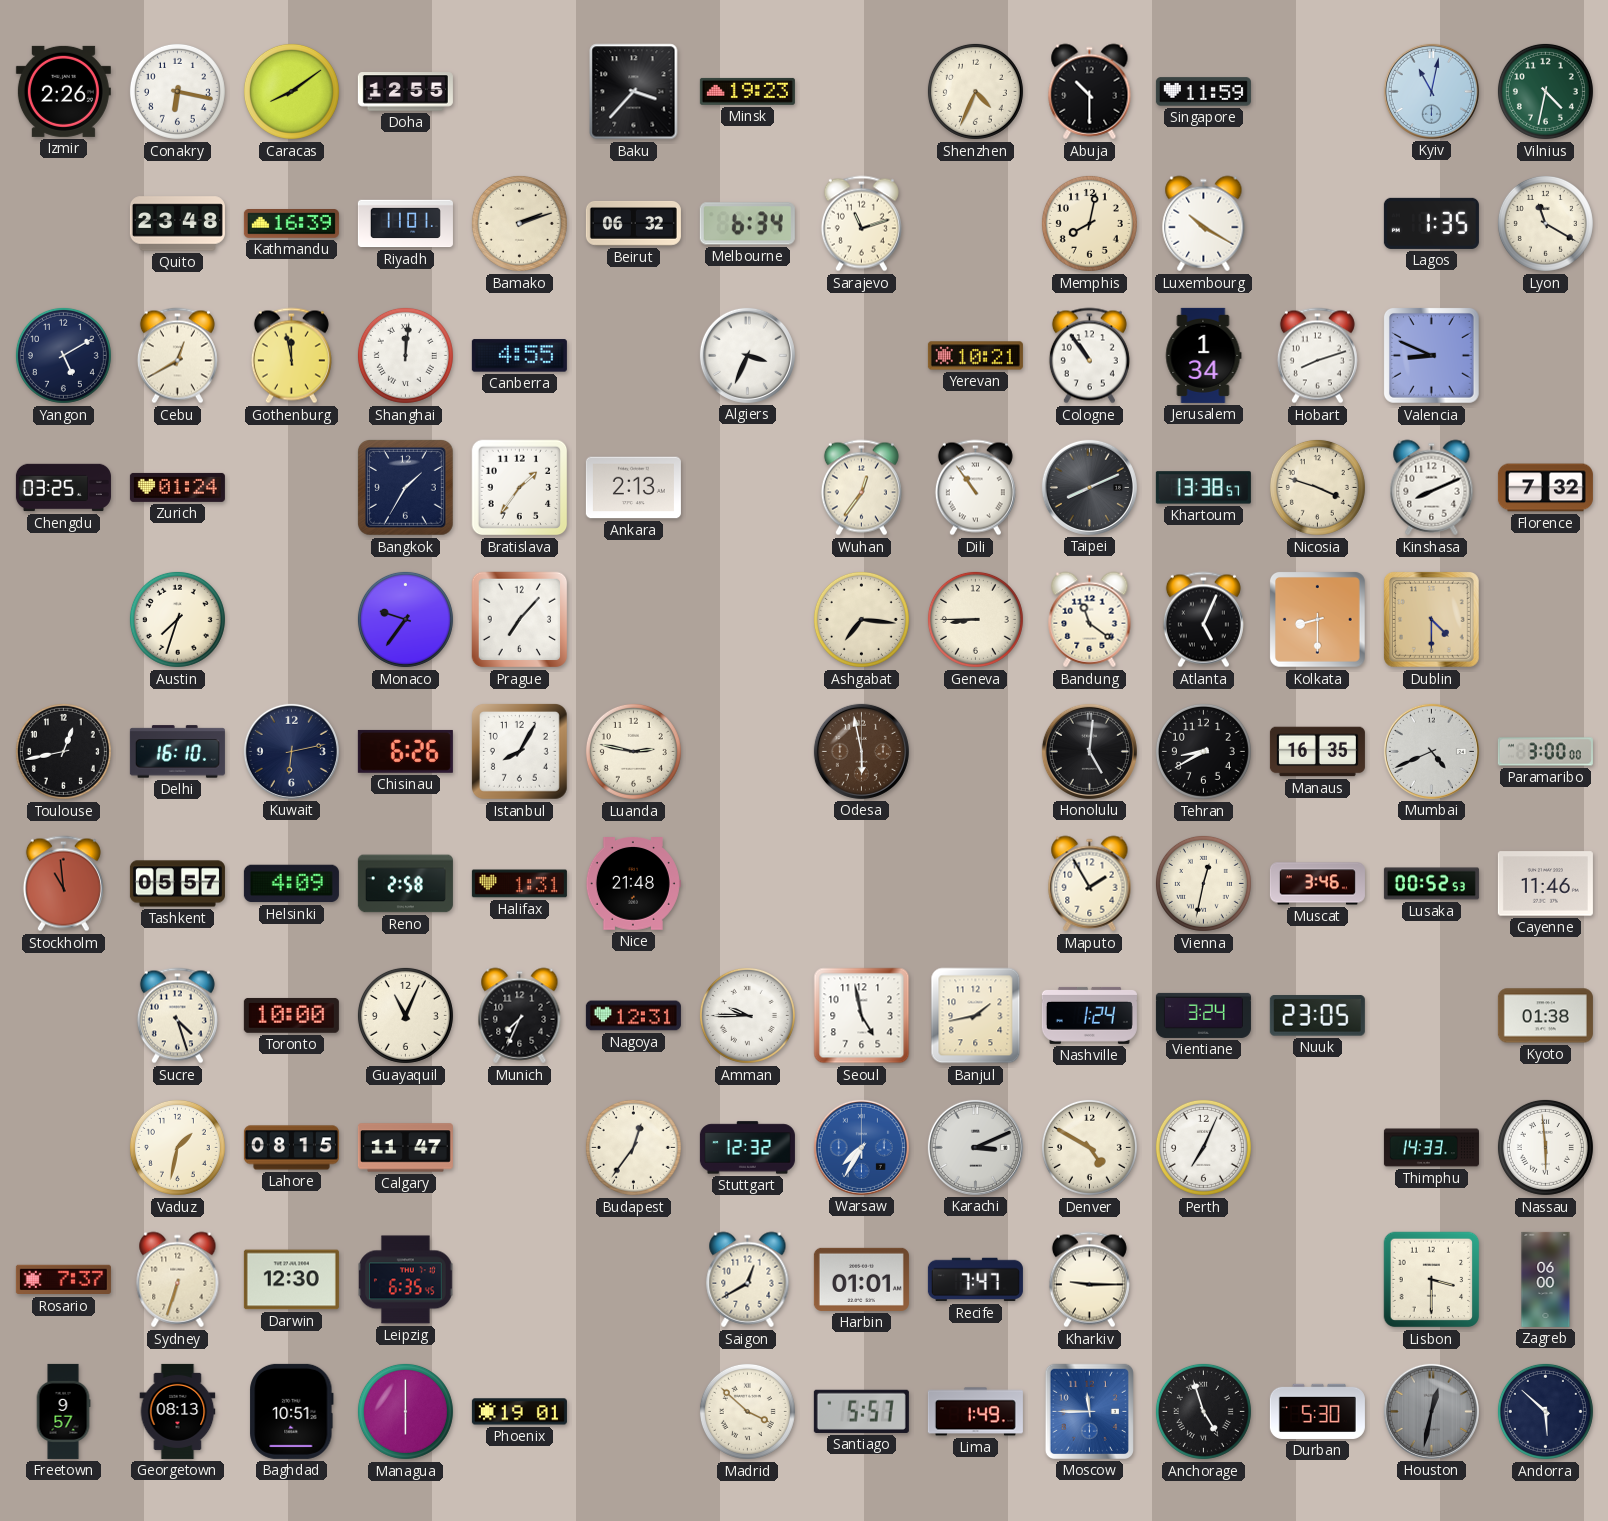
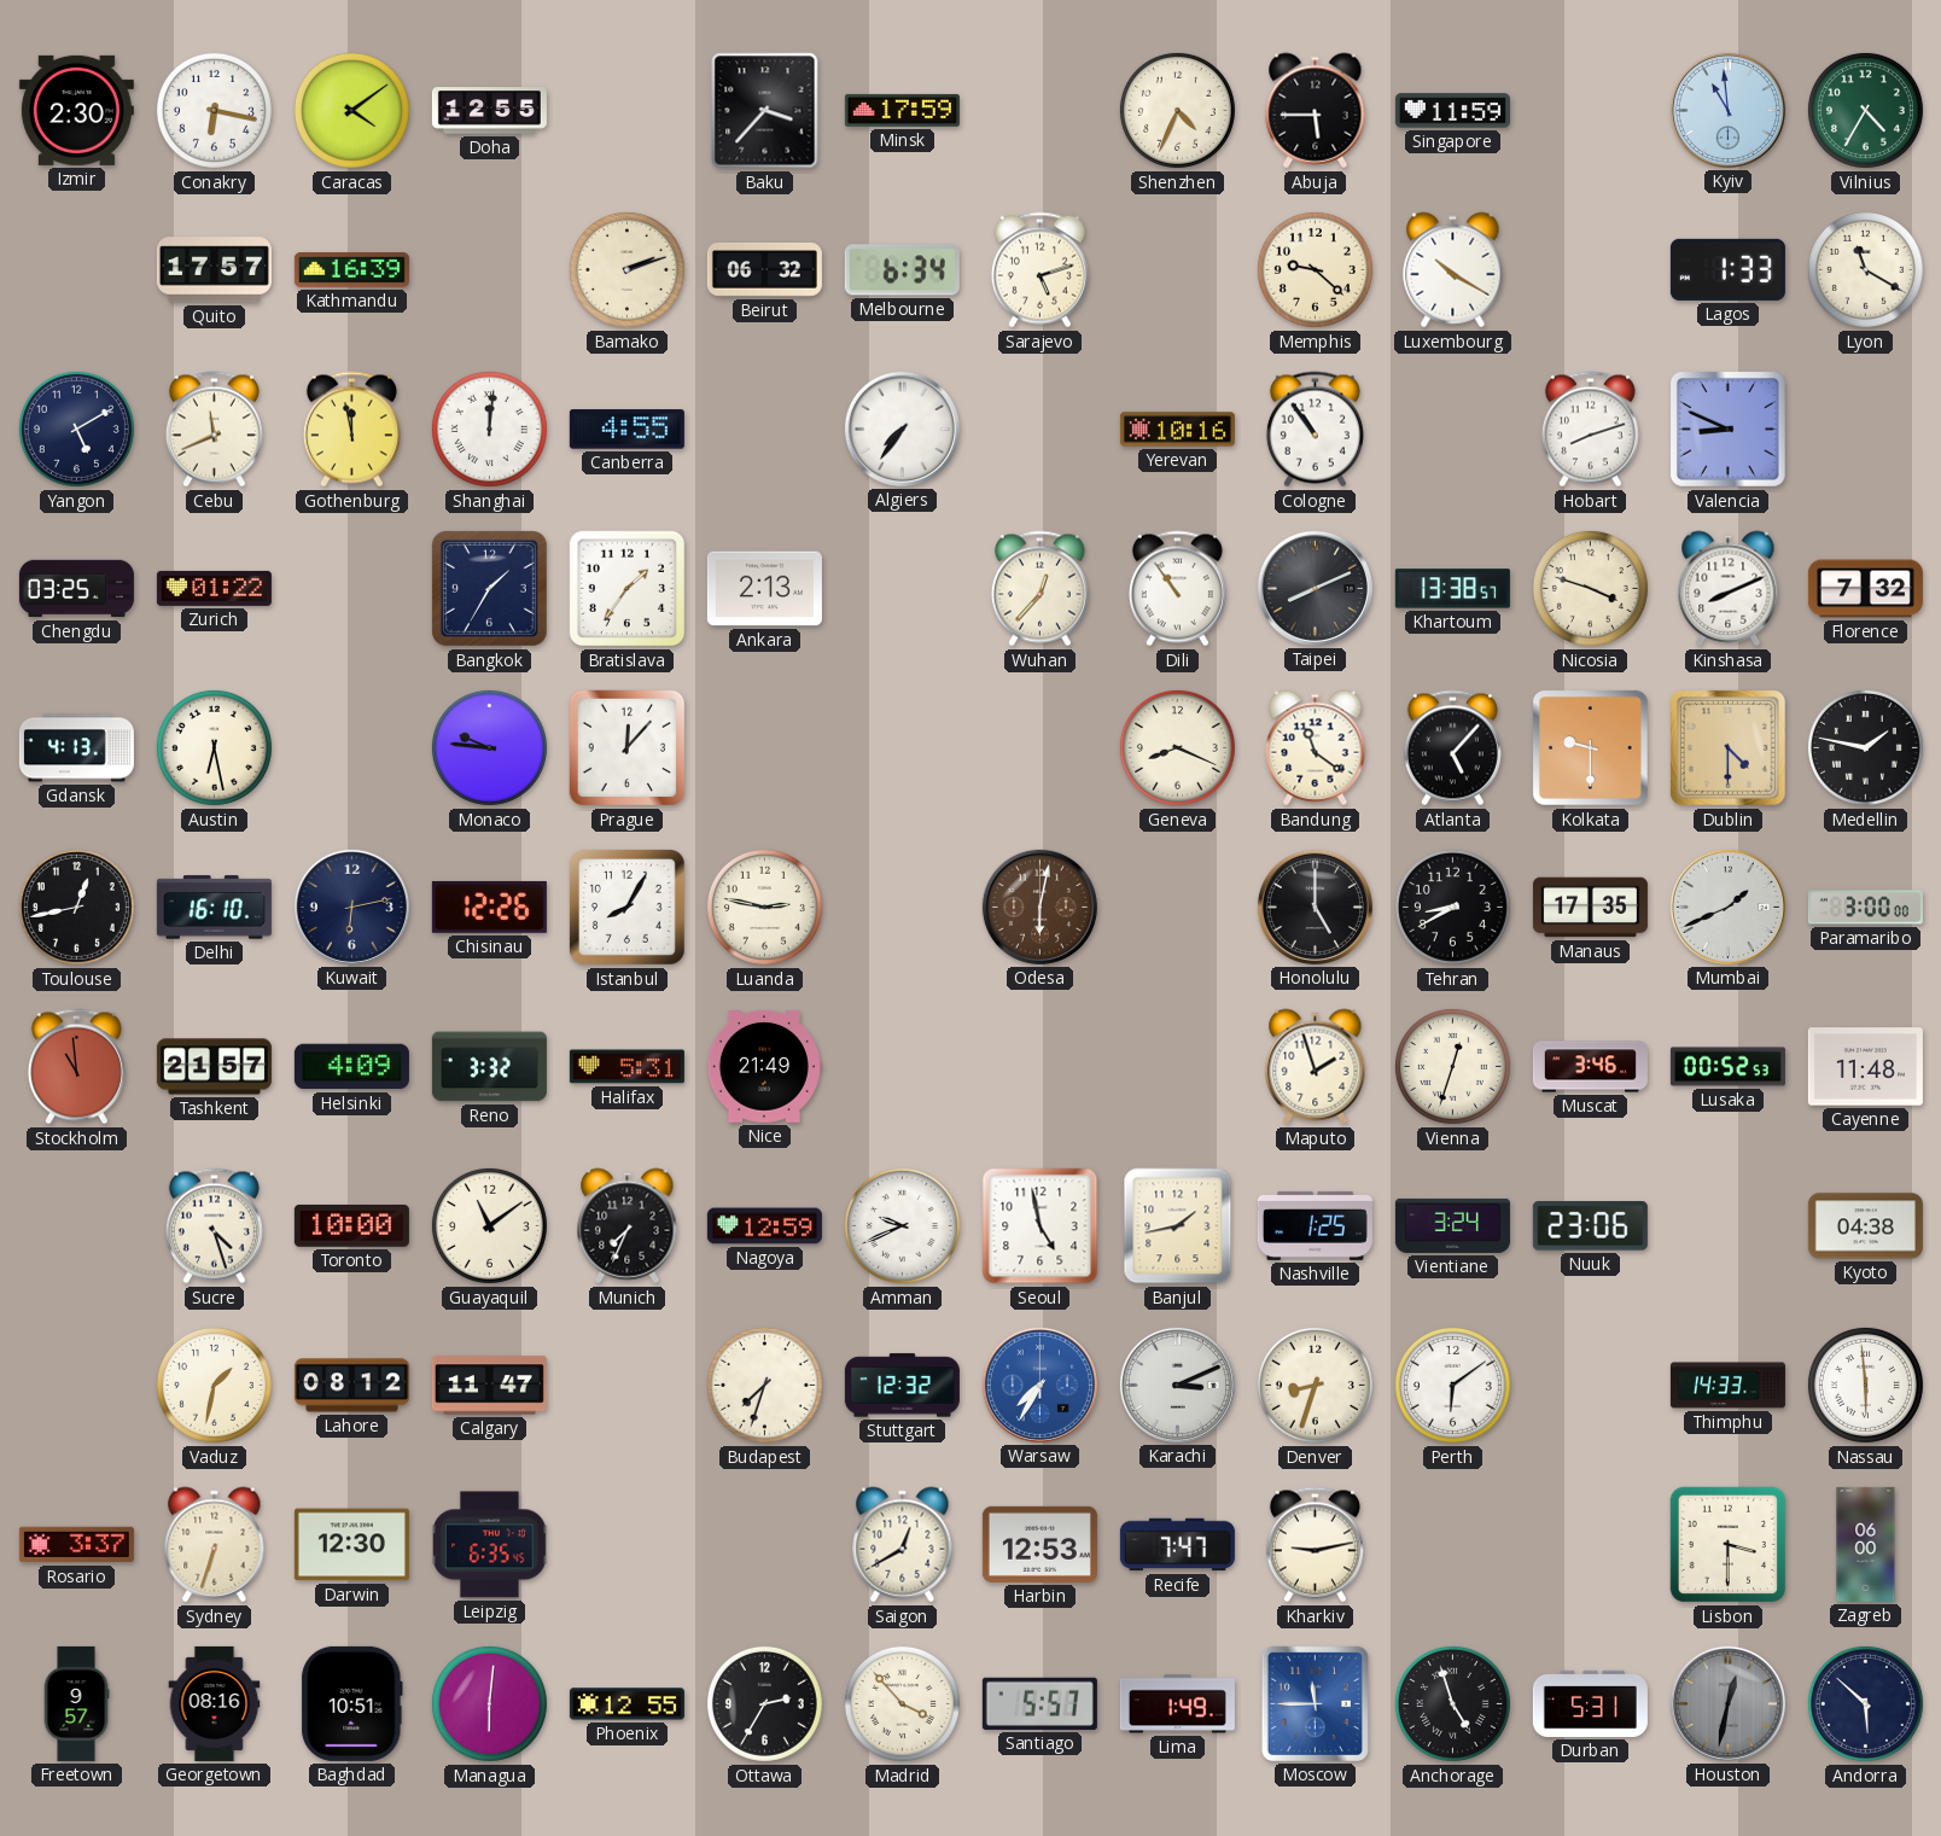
Izmir: 2:26 -> 2:30 (76, 110)
Caracas: 8:09 -> 4:09 (351, 110)
Minsk: 19:23 -> 17:59 (902, 110)
Abuja: 10:30 -> 5:45 (1316, 111)
Kyiv: 11:02 -> 10:59 (1727, 110)
Vilnius: 4:32 -> 4:35 (1865, 110)
Quito: 23:48 -> 17:57 (214, 270)
Riyadh: 11:01 -> none (405, 224)
Sarajevo: 11:12 -> 5:12 (1039, 270)
Memphis: 8:02 -> 9:22 (1315, 269)
Lagos: 1:35 -> 1:33 (1727, 269)
Cebu: 12:40 -> 11:41 (214, 430)
Algiers: 3:34 -> 7:36 (902, 429)
Yerevan: 10:21 -> 10:16 (1177, 430)
Jerusalem: 1:34 -> none (1204, 355)
Zurich: 01:24 -> 01:22 (214, 588)
Wuhan: 12:36 -> 12:37 (1039, 589)
Gdansk: none -> 4:13 (76, 748)
Austin: 7:33 -> 6:28 (214, 747)
Monaco: 9:36 -> 9:46 (489, 747)
Prague: 7:07 -> 12:07 (628, 748)
Ashgabat: 7:16 -> none (861, 619)
Geneva: 8:45 -> 8:19 (1177, 747)
Atlanta: 5:04 -> 5:07 (1452, 748)
Kolkata: 8:30 -> 9:30 (1591, 748)
Medellin: none -> 1:47 (1865, 747)
Chisinau: 6:26 -> 12:26 (489, 907)
Odesa: 5:58 -> 6:02 (1039, 907)
Honolulu: 5:01 -> 5:00 (1315, 907)
Manaus: 16:35 -> 17:35 (1590, 908)
Mumbai: 4:41 -> 1:41 (1727, 907)
Tashkent: 05:57 -> 21:57 (214, 1067)
Reno: 2:58 -> 3:32 (489, 1067)
Halifax: 1:31 -> 5:31 (626, 1067)
Nice: 21:48 -> 21:49 (764, 1067)
Maputo: 1:55 -> 1:57 (1316, 1067)
Vienna: 12:32 -> 12:33 (1452, 1066)
Cayenne: 11:46 -> 11:48 (1865, 1067)
Guayaquil: 11:04 -> 11:09 (489, 1225)
Nagoya: 12:31 -> 12:59 (764, 1226)
Amman: 9:45 -> 9:41 (902, 1225)
Nashville: 1:24 -> 1:25 (1315, 1225)
Nuuk: 23:05 -> 23:06 (1590, 1226)
Kyoto: 01:38 -> 04:38 (1865, 1226)
Lahore: 08:15 -> 08:12 (351, 1386)
Budapest: 12:36 -> 7:33 (764, 1385)
Denver: 4:50 -> 8:33 (1315, 1385)
Perth: 7:04 -> 6:09 (1452, 1385)
Rosario: 7:37 -> 3:37 (76, 1545)
Harbin: 01:01 -> 12:53 (1039, 1544)
Kharkiv: 9:15 -> 9:13 (1315, 1545)
Georgetown: 08:13 -> 08:16 (215, 1703)
Managua: 6:00 -> 6:01 (489, 1703)
Phoenix: 19:01 -> 12:55 (626, 1704)
Ottawa: none -> 2:35 (764, 1703)
Madrid: 3:52 -> 3:53 (902, 1703)
Durban: 5:30 -> 5:31 (1590, 1703)
